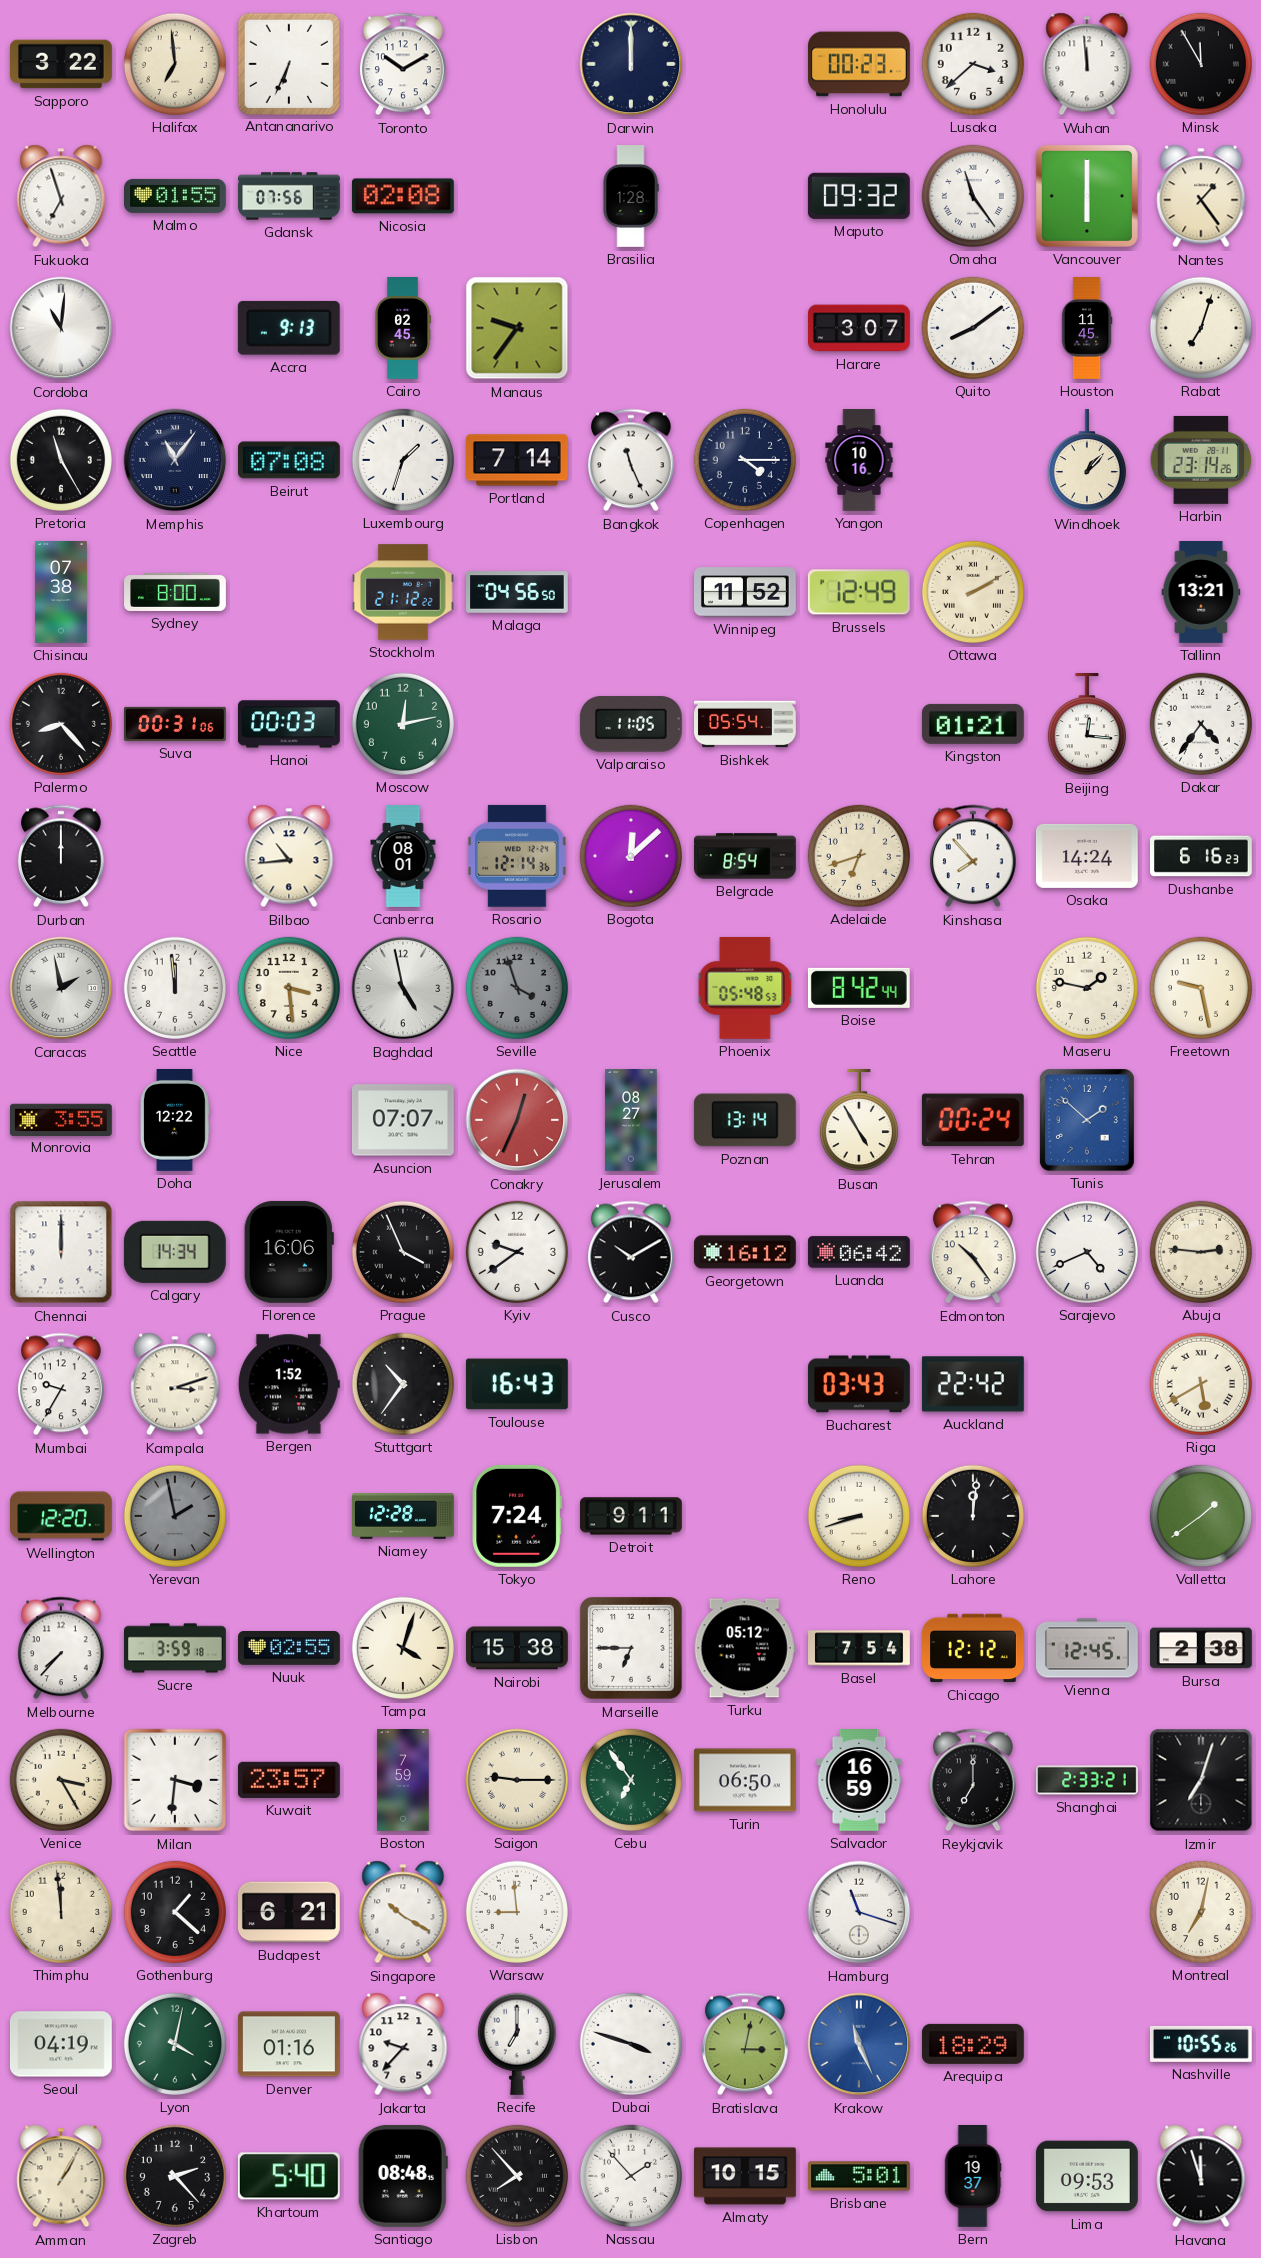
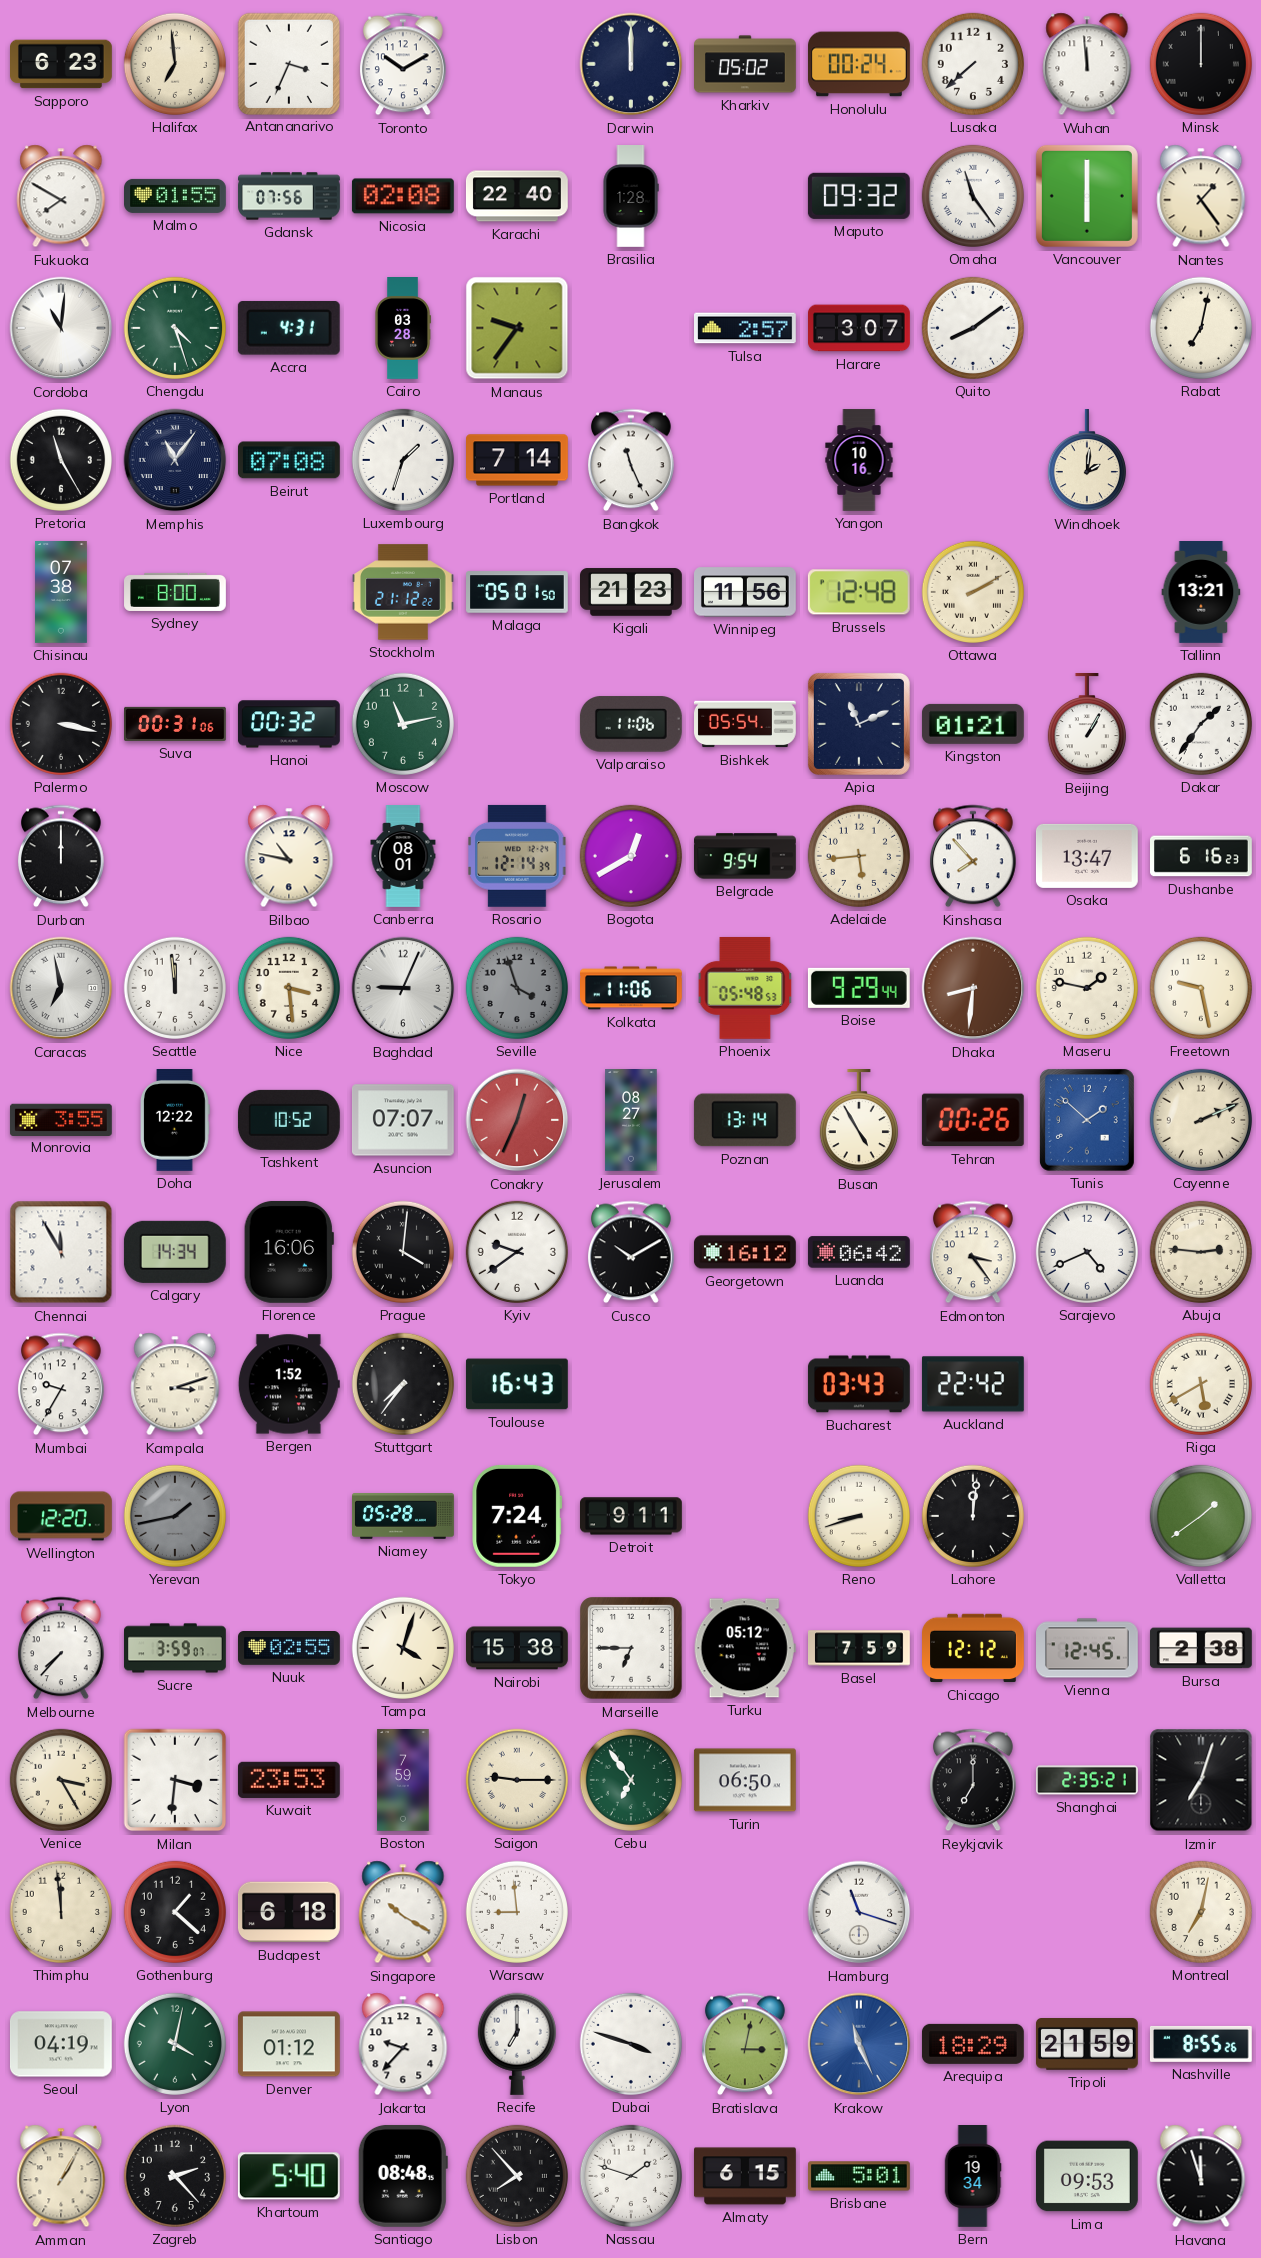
Sapporo: 3:22 -> 6:23 (62, 64)
Antananarivo: 6:34 -> 3:34 (288, 63)
Kharkiv: none -> 05:02 (746, 64)
Honolulu: 00:23 -> 00:24 (860, 64)
Lusaka: 3:38 -> 7:38 (973, 64)
Minsk: 11:55 -> 12:00 (1201, 64)
Fukuoka: 6:57 -> 7:50 (61, 196)
Karachi: none -> 22:40 (517, 196)
Chengdu: none -> 4:27 (175, 328)
Accra: 9:13 -> 4:31 (289, 328)
Cairo: 02:45 -> 03:28 (403, 329)
Tulsa: none -> 2:57 (746, 328)
Houston: 11:45 -> none (1087, 329)
Rabat: 7:03 -> 7:02 (1201, 328)
Copenhagen: 4:15 -> none (745, 460)
Windhoek: 1:07 -> 2:01 (1087, 461)
Harbin: 23:14 -> none (1201, 460)
Malaga: 04:56 -> 05:01 (518, 592)
Kigali: none -> 21:23 (632, 592)
Winnipeg: 11:52 -> 11:56 (746, 592)
Brussels: 12:49 -> 12:48 (859, 592)
Palermo: 8:23 -> 3:17 (61, 724)
Hanoi: 00:03 -> 00:32 (289, 724)
Moscow: 12:13 -> 11:13 (403, 724)
Valparaiso: 11:05 -> 11:06 (631, 724)
Apia: none -> 11:11 (859, 724)
Beijing: 12:16 -> 1:05 (1087, 725)
Dakar: 4:36 -> 1:36 (1201, 724)
Bilbao: 10:44 -> 10:47 (289, 856)
Rosario: 12:14:36 -> 12:14:39 (517, 856)
Bogota: 12:08 -> 12:40 (631, 856)
Belgrade: 8:54 -> 9:54 (746, 856)
Adelaide: 6:42 -> 5:44 (859, 856)
Osaka: 14:24 -> 13:47 (1087, 856)
Caracas: 1:58 -> 6:58 (61, 988)
Baghdad: 4:58 -> 9:04 (403, 988)
Kolkata: none -> 11:06 (632, 988)
Boise: 8:42 -> 9:29 (859, 988)
Dhaka: none -> 8:31 (973, 988)
Tashkent: none -> 10:52 (289, 1120)
Tehran: 00:24 -> 00:26 (973, 1120)
Cayenne: none -> 2:11 (1201, 1120)
Chennai: 12:00 -> 11:55 (61, 1252)
Prague: 3:56 -> 4:01 (403, 1252)
Edmonton: 10:24 -> 3:24 (973, 1252)
Stuttgart: 10:36 -> 7:36 (403, 1384)
Yerevan: 1:58 -> 1:43 (175, 1516)
Niamey: 12:28 -> 05:28 (403, 1516)
Sucre: 3:59:18 -> 3:59:07 (176, 1648)
Basel: 7:54 -> 7:59 (860, 1648)
Kuwait: 23:57 -> 23:53 (289, 1780)
Salvador: 16:59 -> none (859, 1781)
Shanghai: 2:33 -> 2:35 (1088, 1780)
Budapest: 6:21 -> 6:18 (289, 1912)
Denver: 01:16 -> 01:12 (289, 2044)
Tripoli: none -> 21:59 (1087, 2044)
Nashville: 10:55 -> 8:55 (1201, 2044)
Nassau: 1:53 -> 1:48 (631, 2176)
Almaty: 10:15 -> 6:15 (746, 2176)
Bern: 19:37 -> 19:34 (973, 2176)
